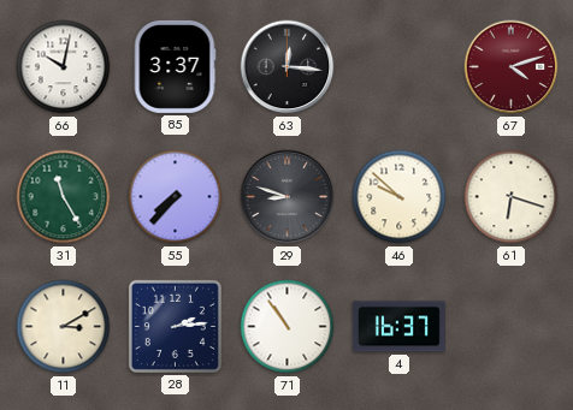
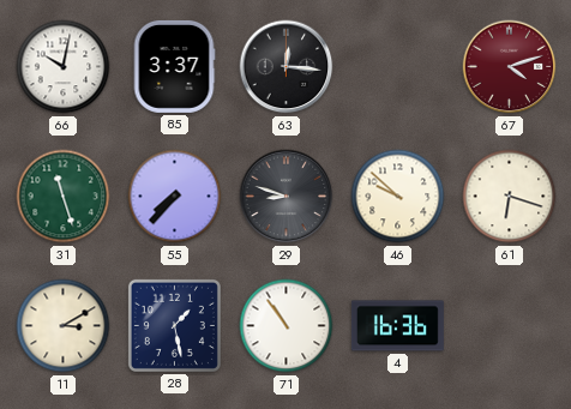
31: 11:25 -> 11:27 (64, 197)
28: 2:14 -> 1:28 (174, 325)
4: 16:37 -> 16:36 (397, 326)
